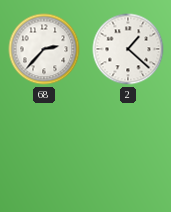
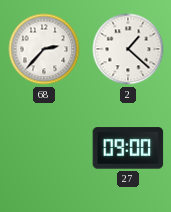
27: none -> 09:00 (128, 148)
